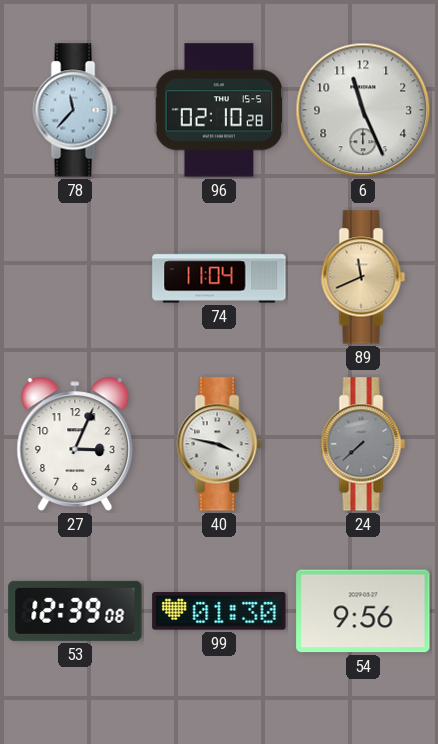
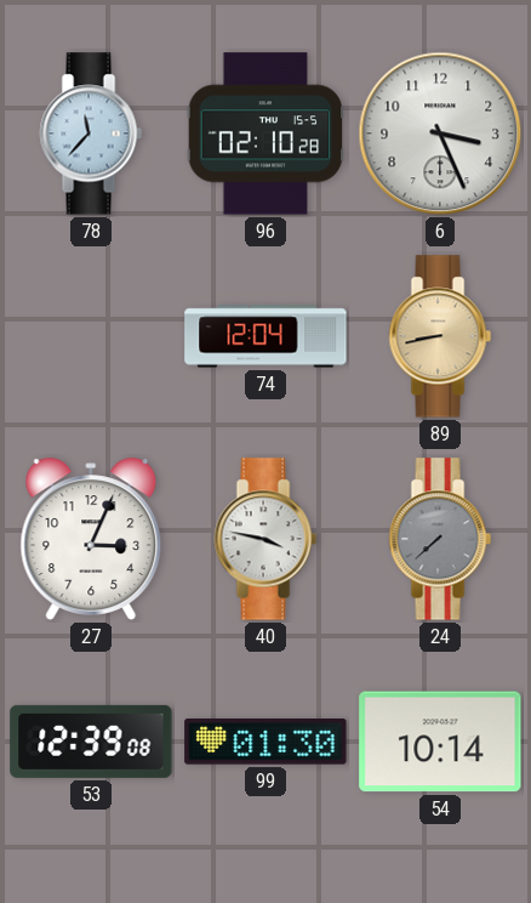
6: 11:26 -> 3:26 (440, 134)
74: 11:04 -> 12:04 (265, 336)
89: 11:41 -> 8:43 (440, 336)
54: 9:56 -> 10:14 (440, 742)
